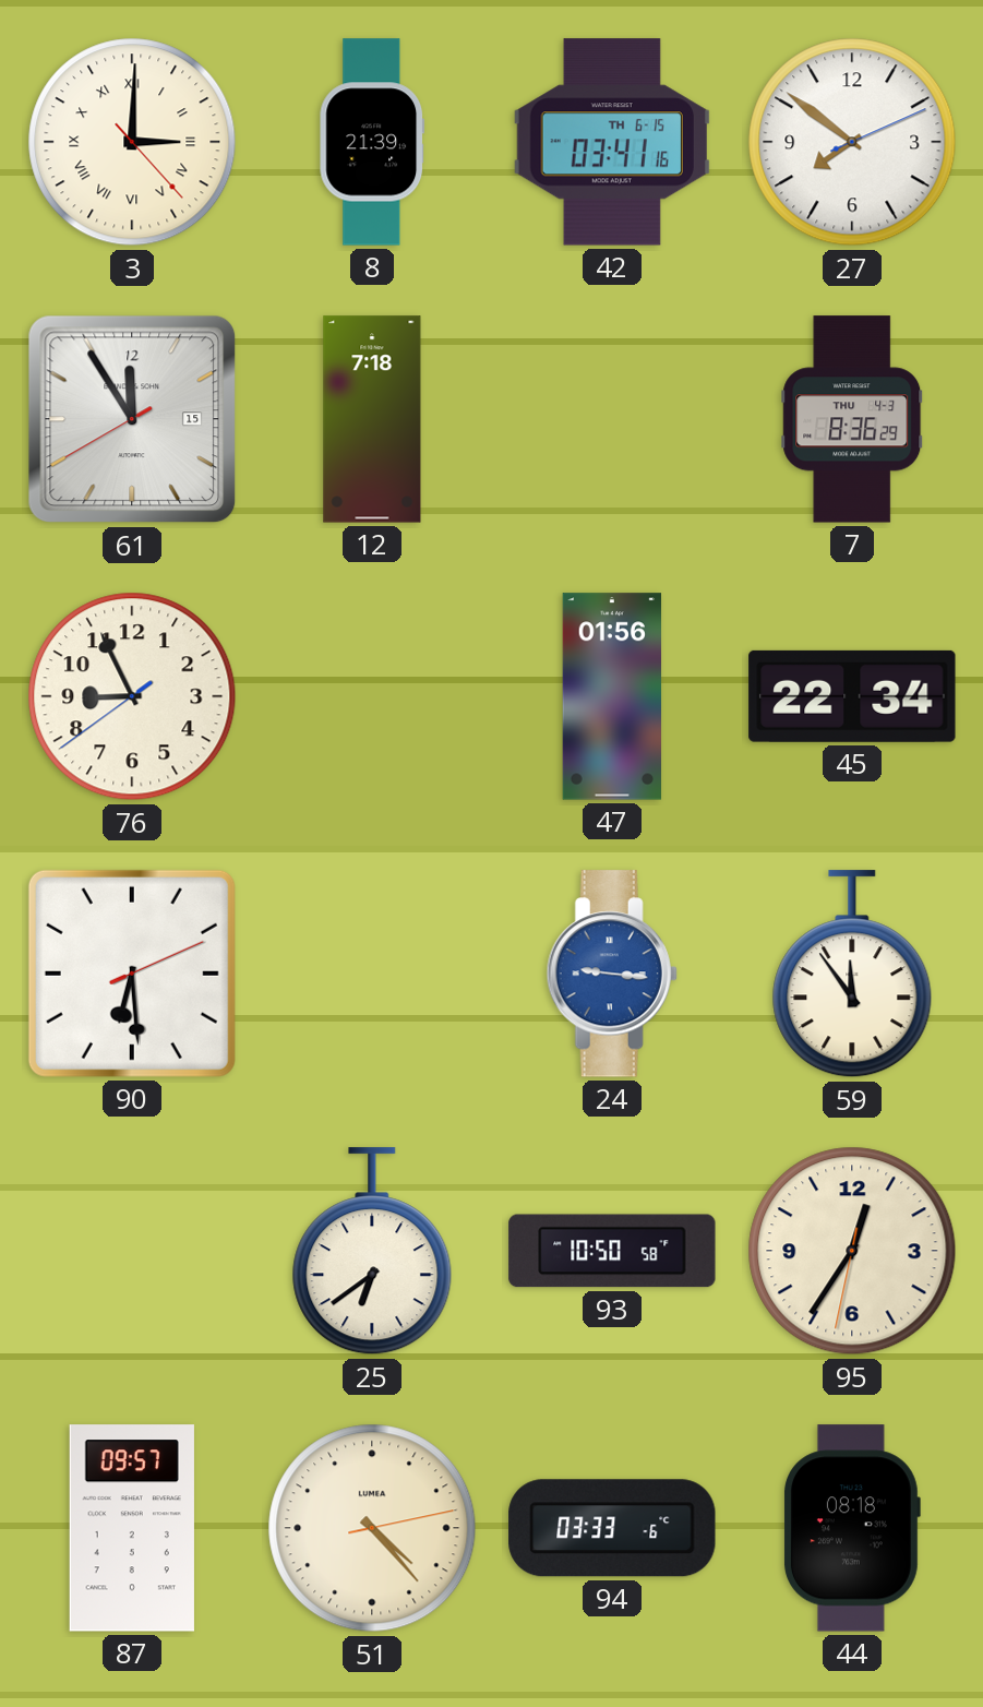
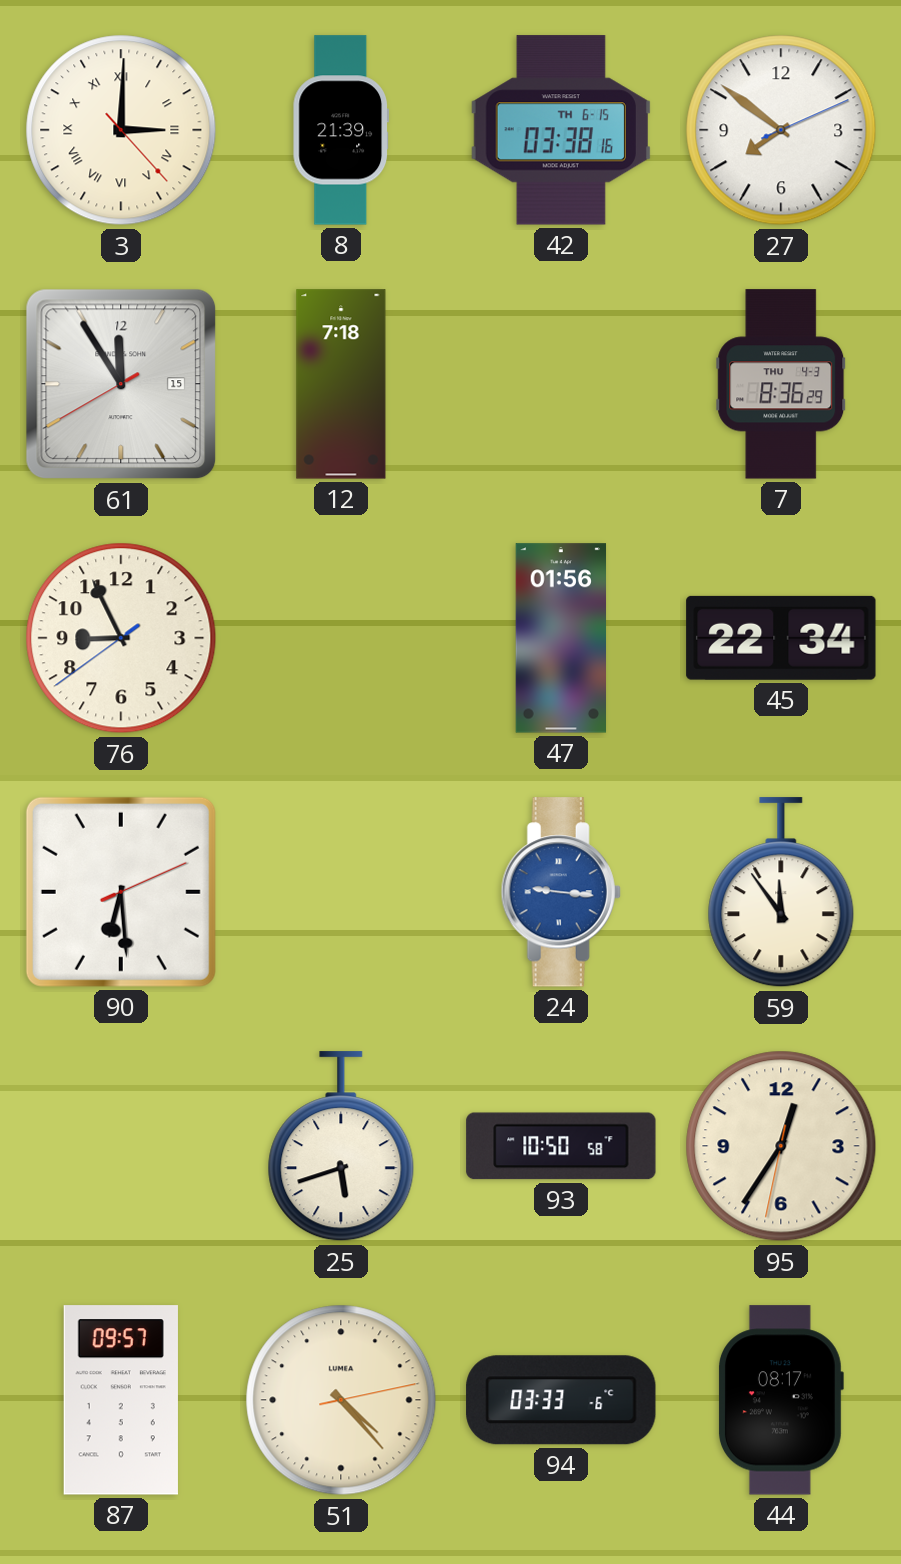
42: 03:41 -> 03:38 (561, 130)
25: 6:39 -> 5:42 (341, 1147)
44: 08:18 -> 08:17 (780, 1400)
